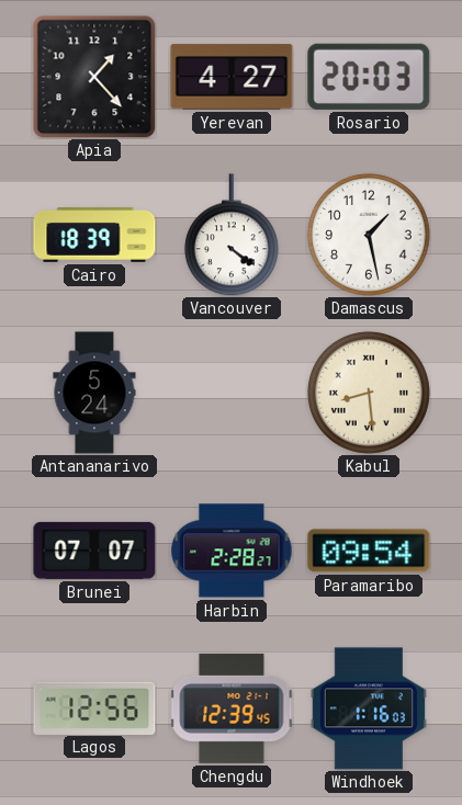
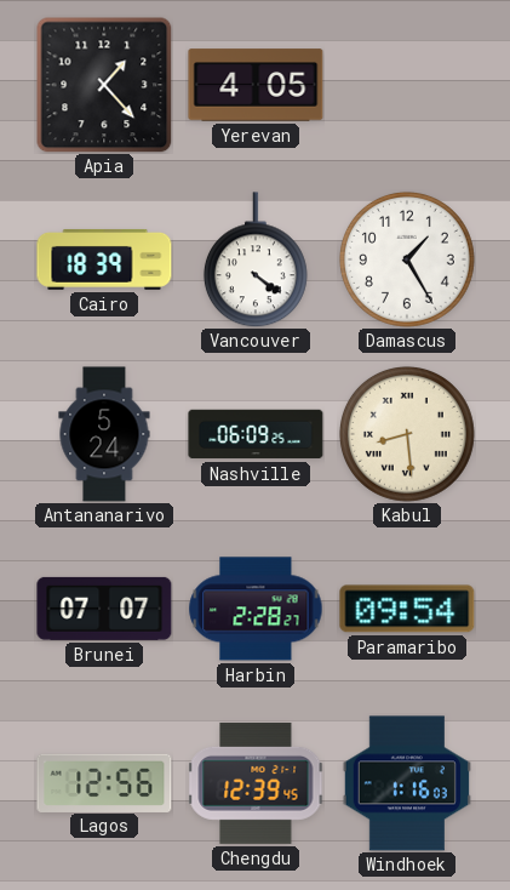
Yerevan: 4:27 -> 4:05 (256, 85)
Rosario: 20:03 -> none (369, 77)
Damascus: 1:28 -> 1:25 (407, 259)
Nashville: none -> 06:09 (256, 434)
